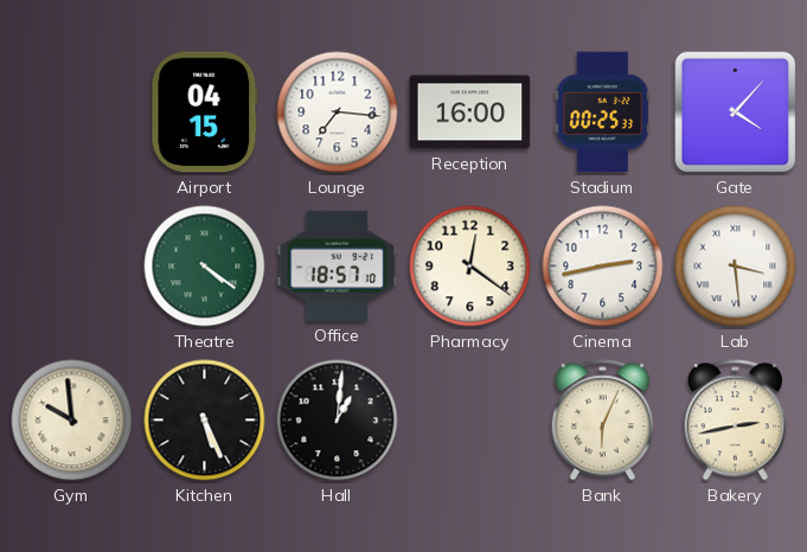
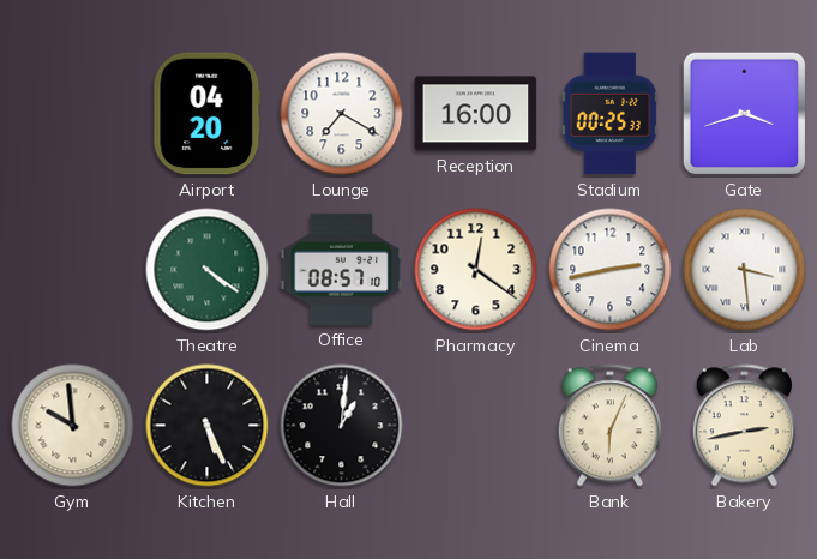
Airport: 04:15 -> 04:20 (208, 114)
Lounge: 7:16 -> 7:20 (342, 114)
Gate: 4:07 -> 3:42 (745, 114)
Office: 18:57 -> 08:57 (342, 269)
